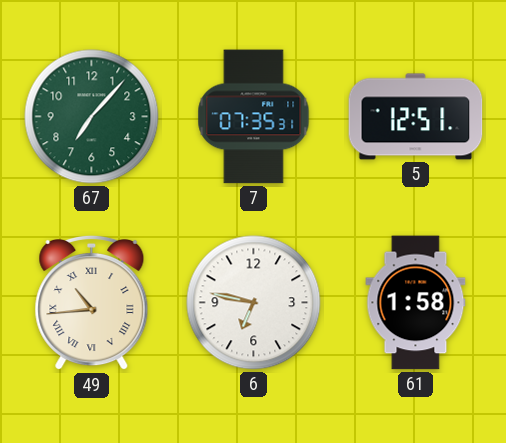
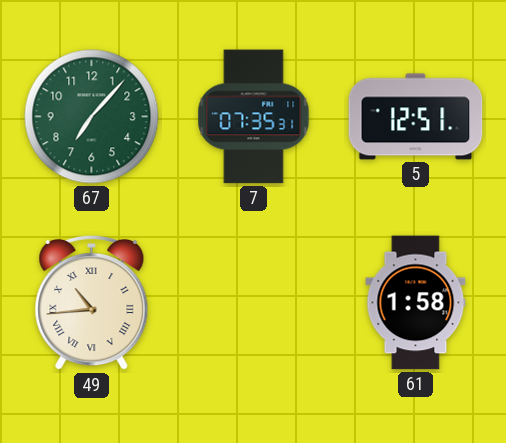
6: 6:47 -> none (254, 303)
